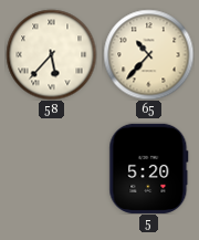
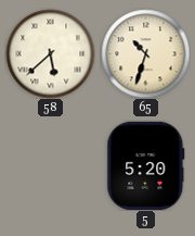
58: 5:37 -> 5:38 (50, 53)
65: 10:37 -> 10:33 (145, 53)
